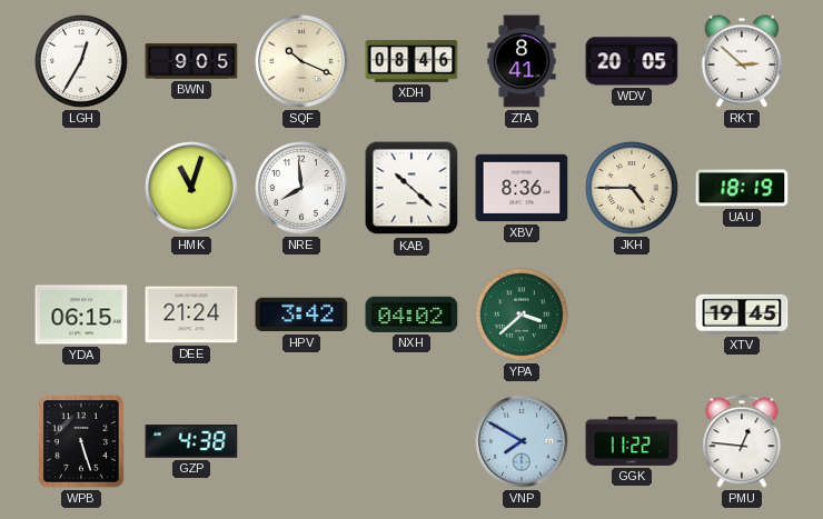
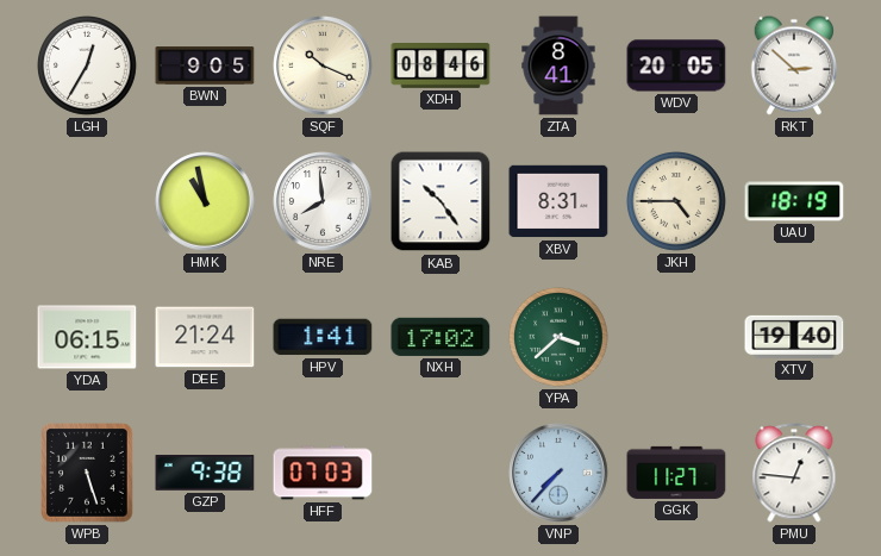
HMK: 11:03 -> 10:58 (205, 201)
KAB: 10:22 -> 10:24 (440, 201)
XBV: 8:36 -> 8:31 (558, 201)
HPV: 3:42 -> 1:41 (323, 337)
NXH: 04:02 -> 17:02 (440, 337)
XTV: 19:45 -> 19:40 (794, 337)
GZP: 4:38 -> 9:38 (205, 473)
HFF: none -> 07:03 (323, 473)
VNP: 7:50 -> 7:37 (558, 473)
GGK: 11:22 -> 11:27 (676, 473)
